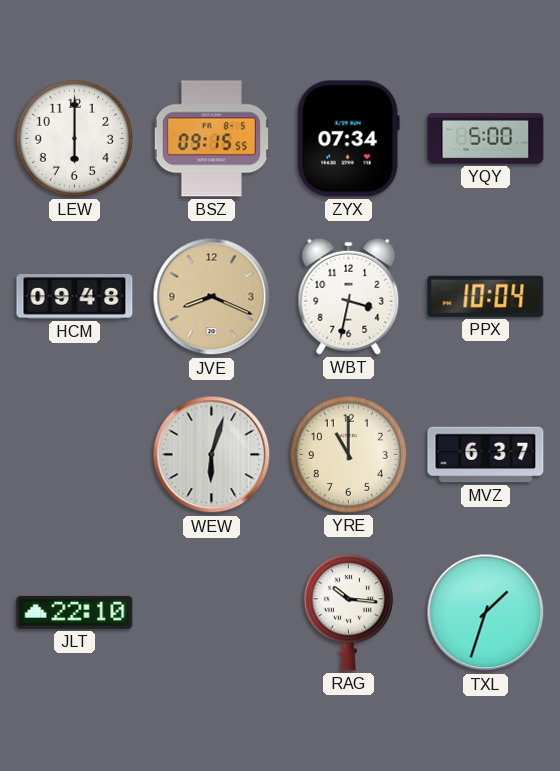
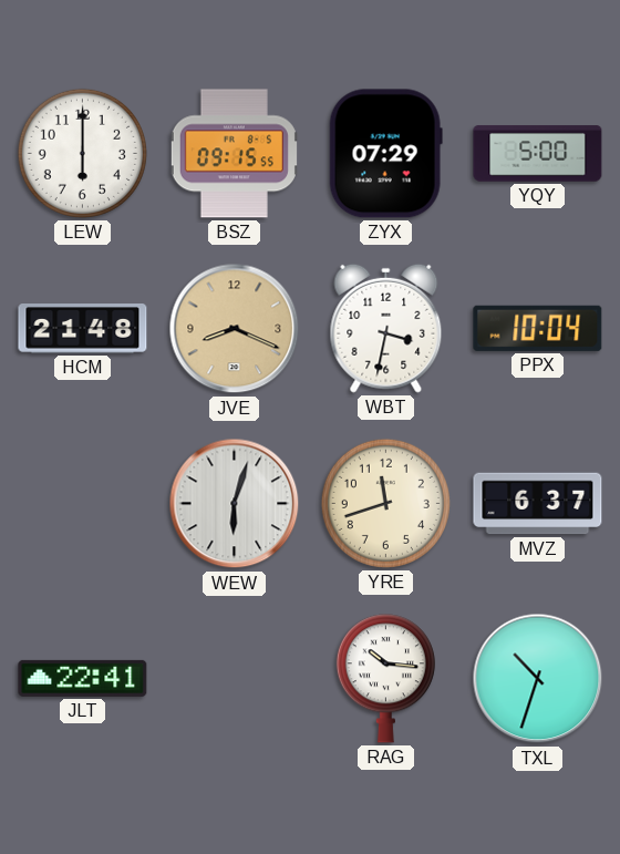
ZYX: 07:34 -> 07:29 (385, 154)
HCM: 09:48 -> 21:48 (83, 329)
YRE: 11:00 -> 11:42 (385, 503)
JLT: 22:10 -> 22:41 (83, 678)
TXL: 1:33 -> 10:33 (538, 679)
